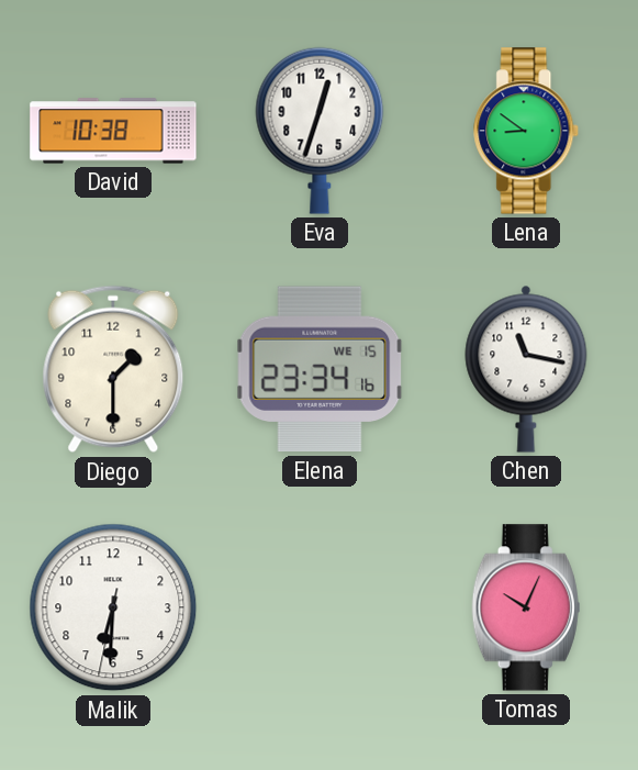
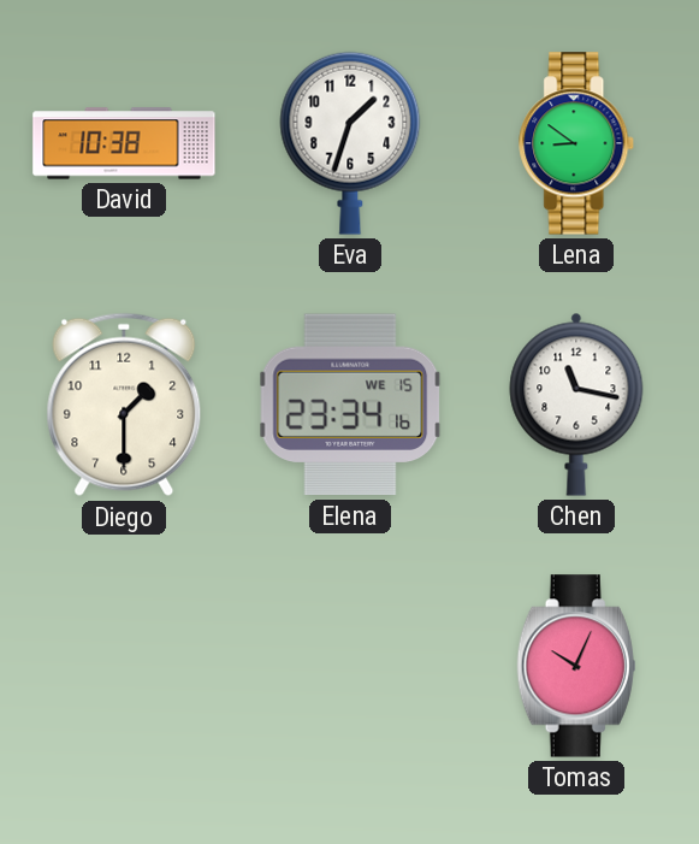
Eva: 12:33 -> 1:33 (350, 143)
Malik: 6:30 -> none (113, 607)
